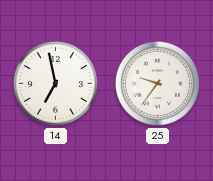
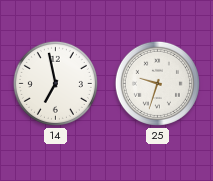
25: 9:36 -> 9:33 (157, 83)
